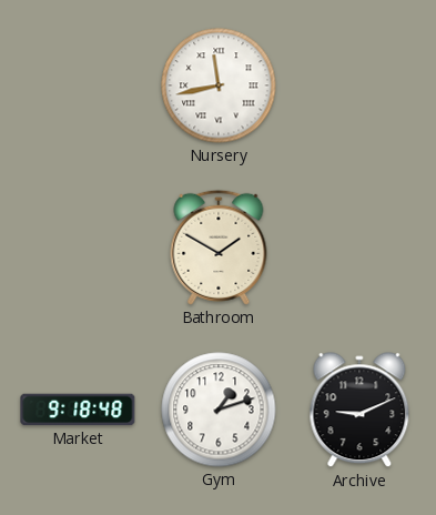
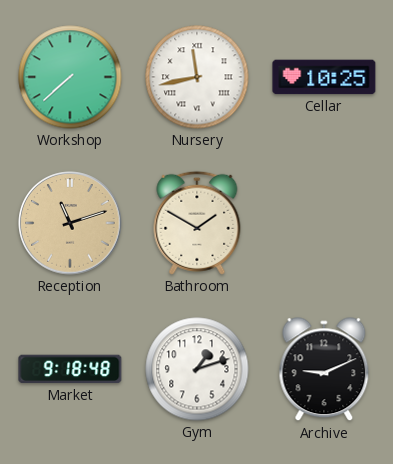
Workshop: none -> 7:38 (70, 77)
Cellar: none -> 10:25 (324, 77)
Reception: none -> 11:12 (70, 223)
